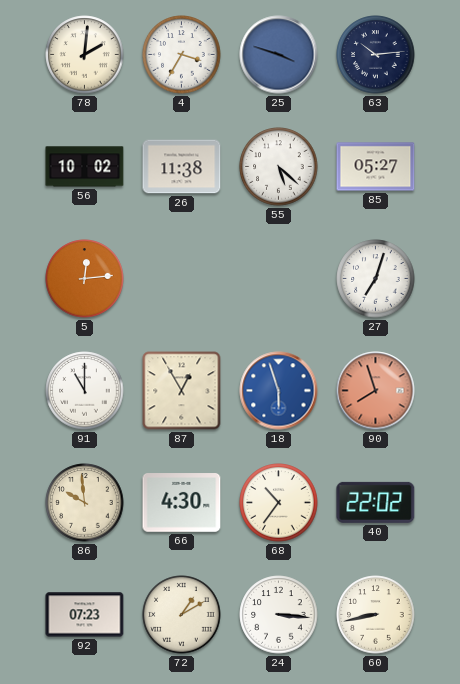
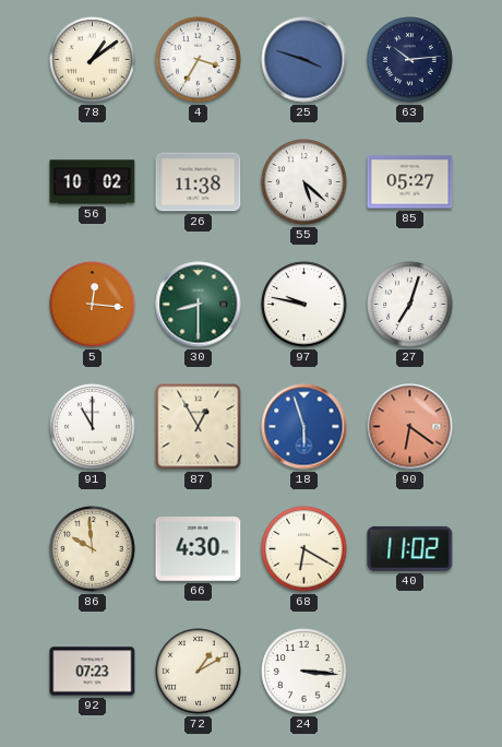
78: 2:01 -> 1:09 (93, 60)
5: 12:14 -> 12:16 (93, 305)
30: none -> 8:30 (199, 305)
97: none -> 9:47 (304, 305)
90: 7:57 -> 6:21 (410, 427)
68: 10:36 -> 6:20 (304, 549)
40: 22:02 -> 11:02 (410, 548)
60: 8:43 -> none (376, 615)
